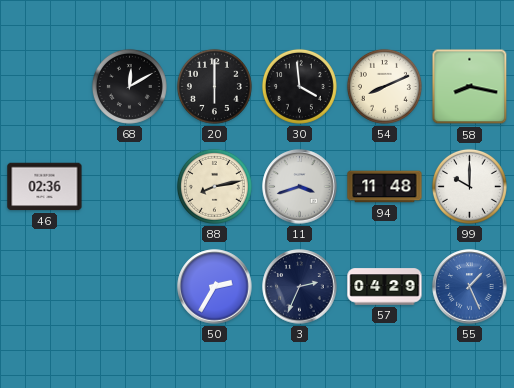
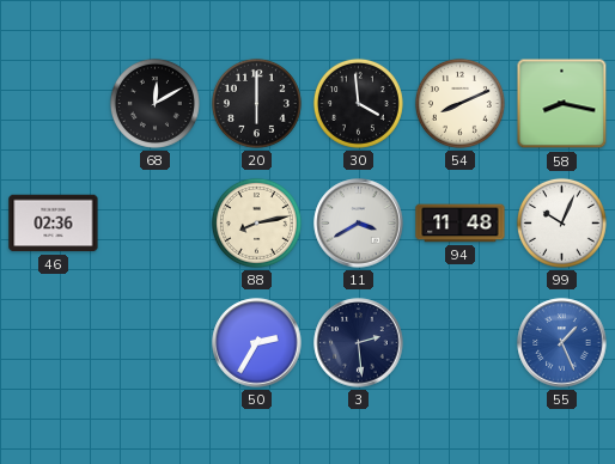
11: 3:42 -> 3:40 (359, 224)
99: 10:00 -> 10:04 (561, 222)
3: 2:34 -> 2:29 (359, 343)
57: 04:29 -> none (385, 287)
